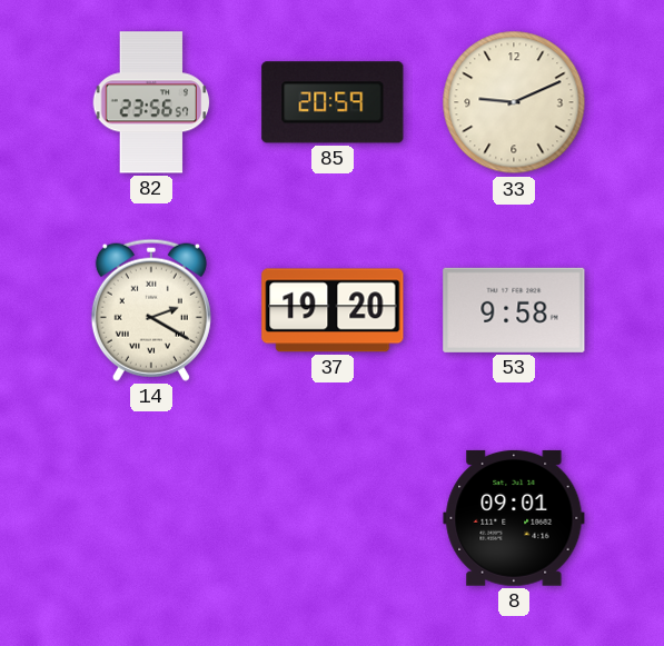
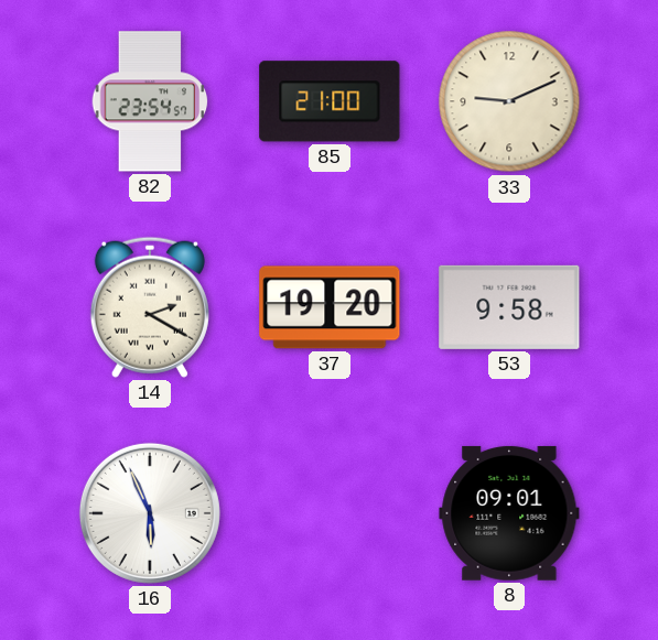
82: 23:56 -> 23:54 (150, 101)
85: 20:59 -> 21:00 (330, 101)
16: none -> 5:56 (150, 513)
